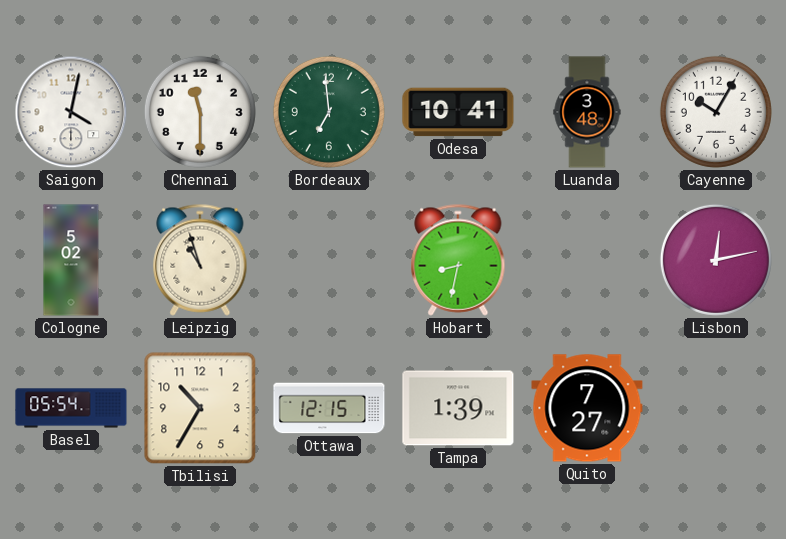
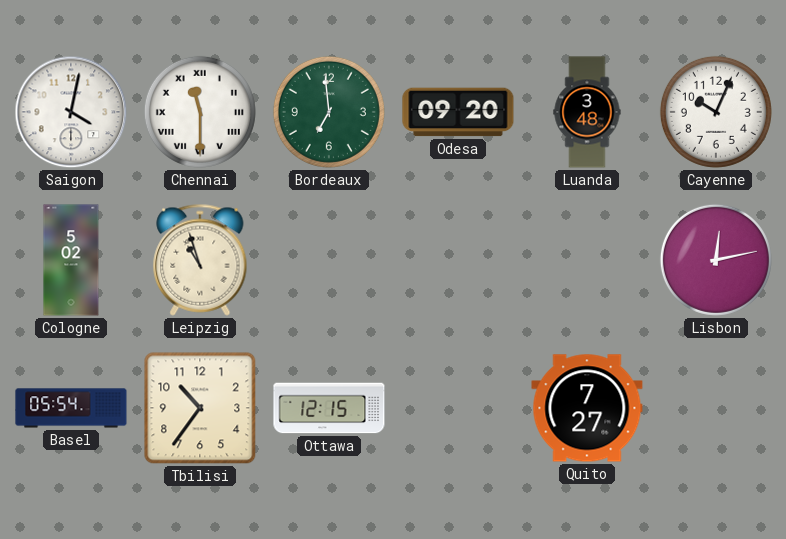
Chennai numerals: Arabic -> Roman (200, 112)
Odesa: 10:41 -> 09:20 (458, 112)
Cayenne: 10:05 -> 10:04 (716, 112)
Hobart: 8:32 -> none (458, 260)
Tbilisi: 10:35 -> 10:36 (200, 408)
Tampa: 1:39 -> none (458, 408)
